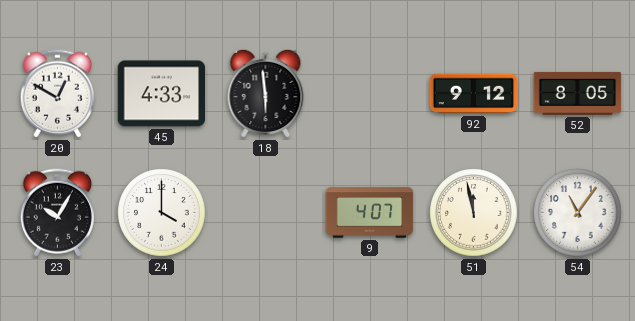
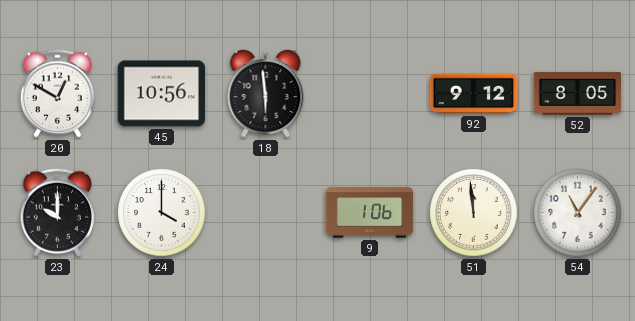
45: 4:33 -> 10:56 (162, 94)
23: 10:05 -> 10:00 (57, 213)
9: 4:07 -> 1:06 (370, 213)
51: 11:58 -> 11:59 (474, 213)
